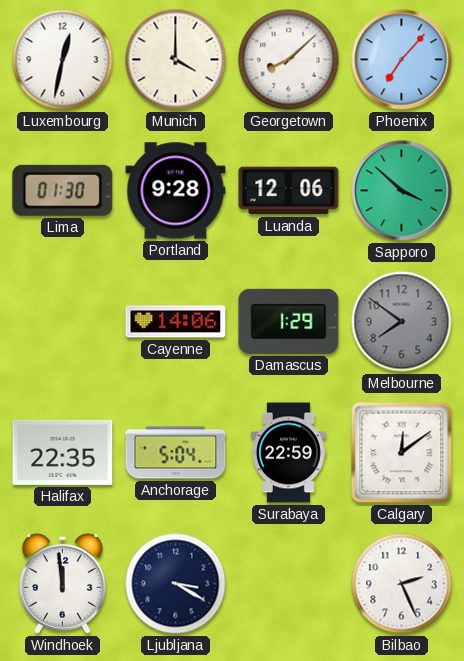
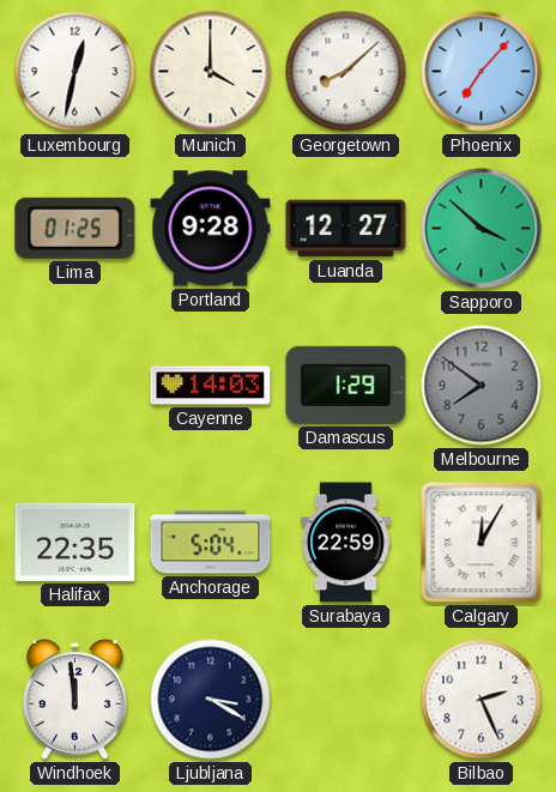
Lima: 01:30 -> 01:25 (75, 228)
Luanda: 12:06 -> 12:27 (346, 229)
Cayenne: 14:06 -> 14:03 (211, 386)
Calgary: 12:09 -> 12:05 (482, 543)
